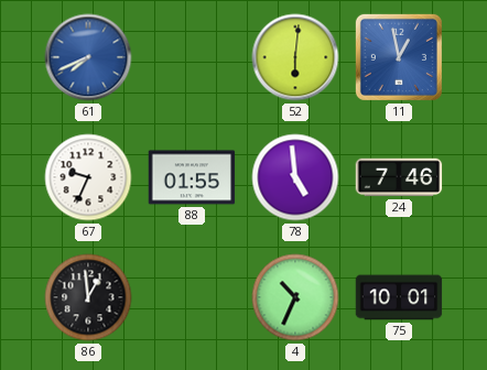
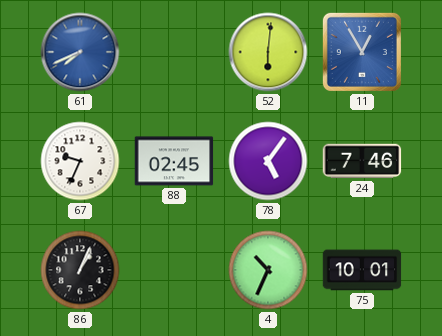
11: 12:58 -> 12:55 (362, 52)
88: 01:55 -> 02:45 (174, 161)
78: 4:59 -> 5:06 (268, 161)
86: 12:59 -> 1:04 (80, 270)
